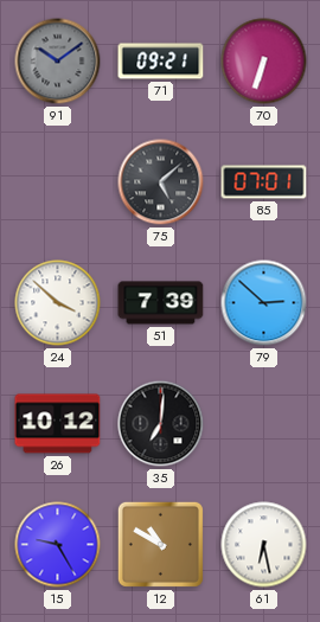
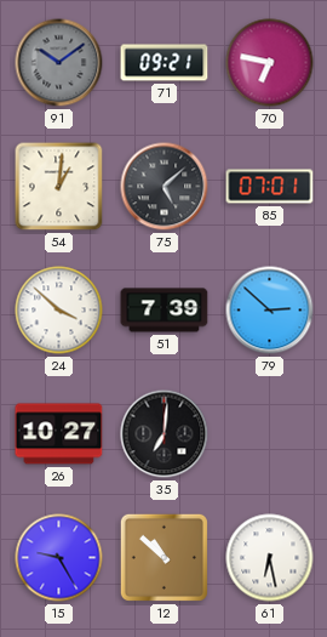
70: 6:33 -> 6:47 (270, 63)
54: none -> 1:01 (59, 187)
26: 10:12 -> 10:27 (59, 434)
12: 10:50 -> 10:52 (163, 557)
